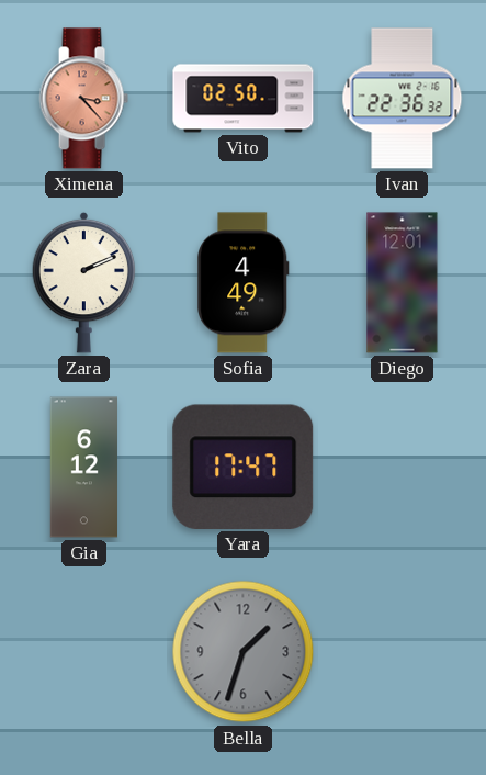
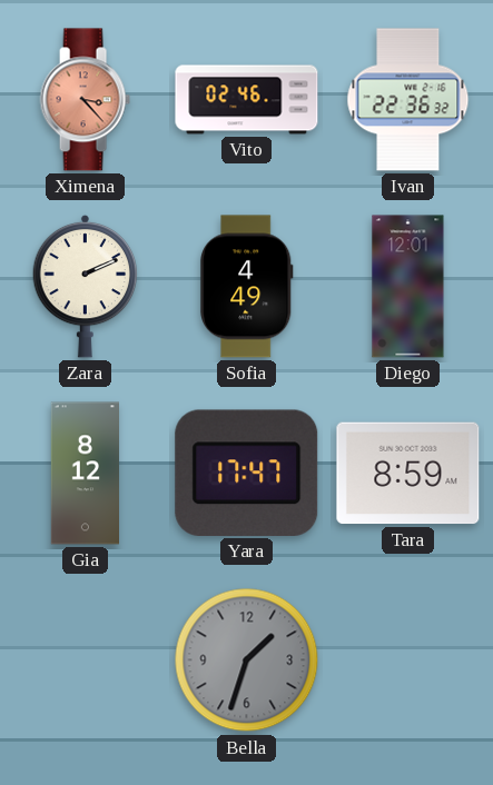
Vito: 02:50 -> 02:46 (247, 100)
Gia: 6:12 -> 8:12 (85, 474)
Tara: none -> 8:59 (408, 474)
